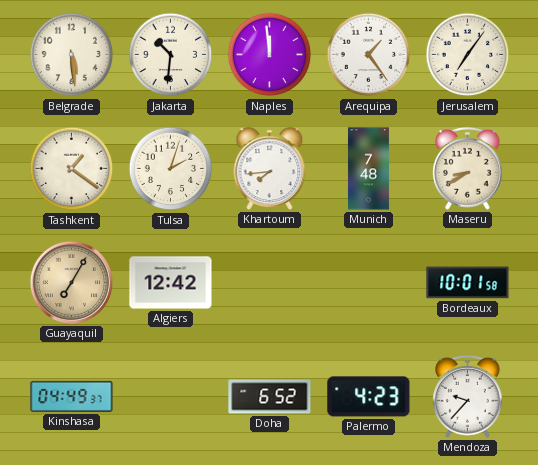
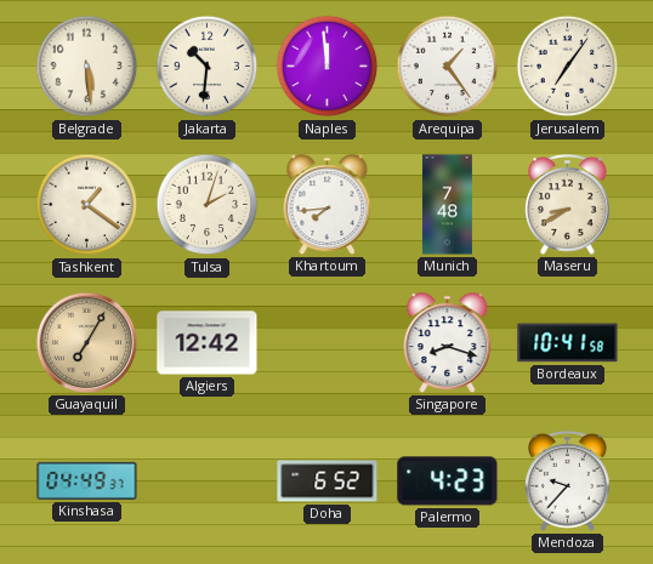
Singapore: none -> 8:18 (448, 343)
Bordeaux: 10:01 -> 10:41 (568, 343)
